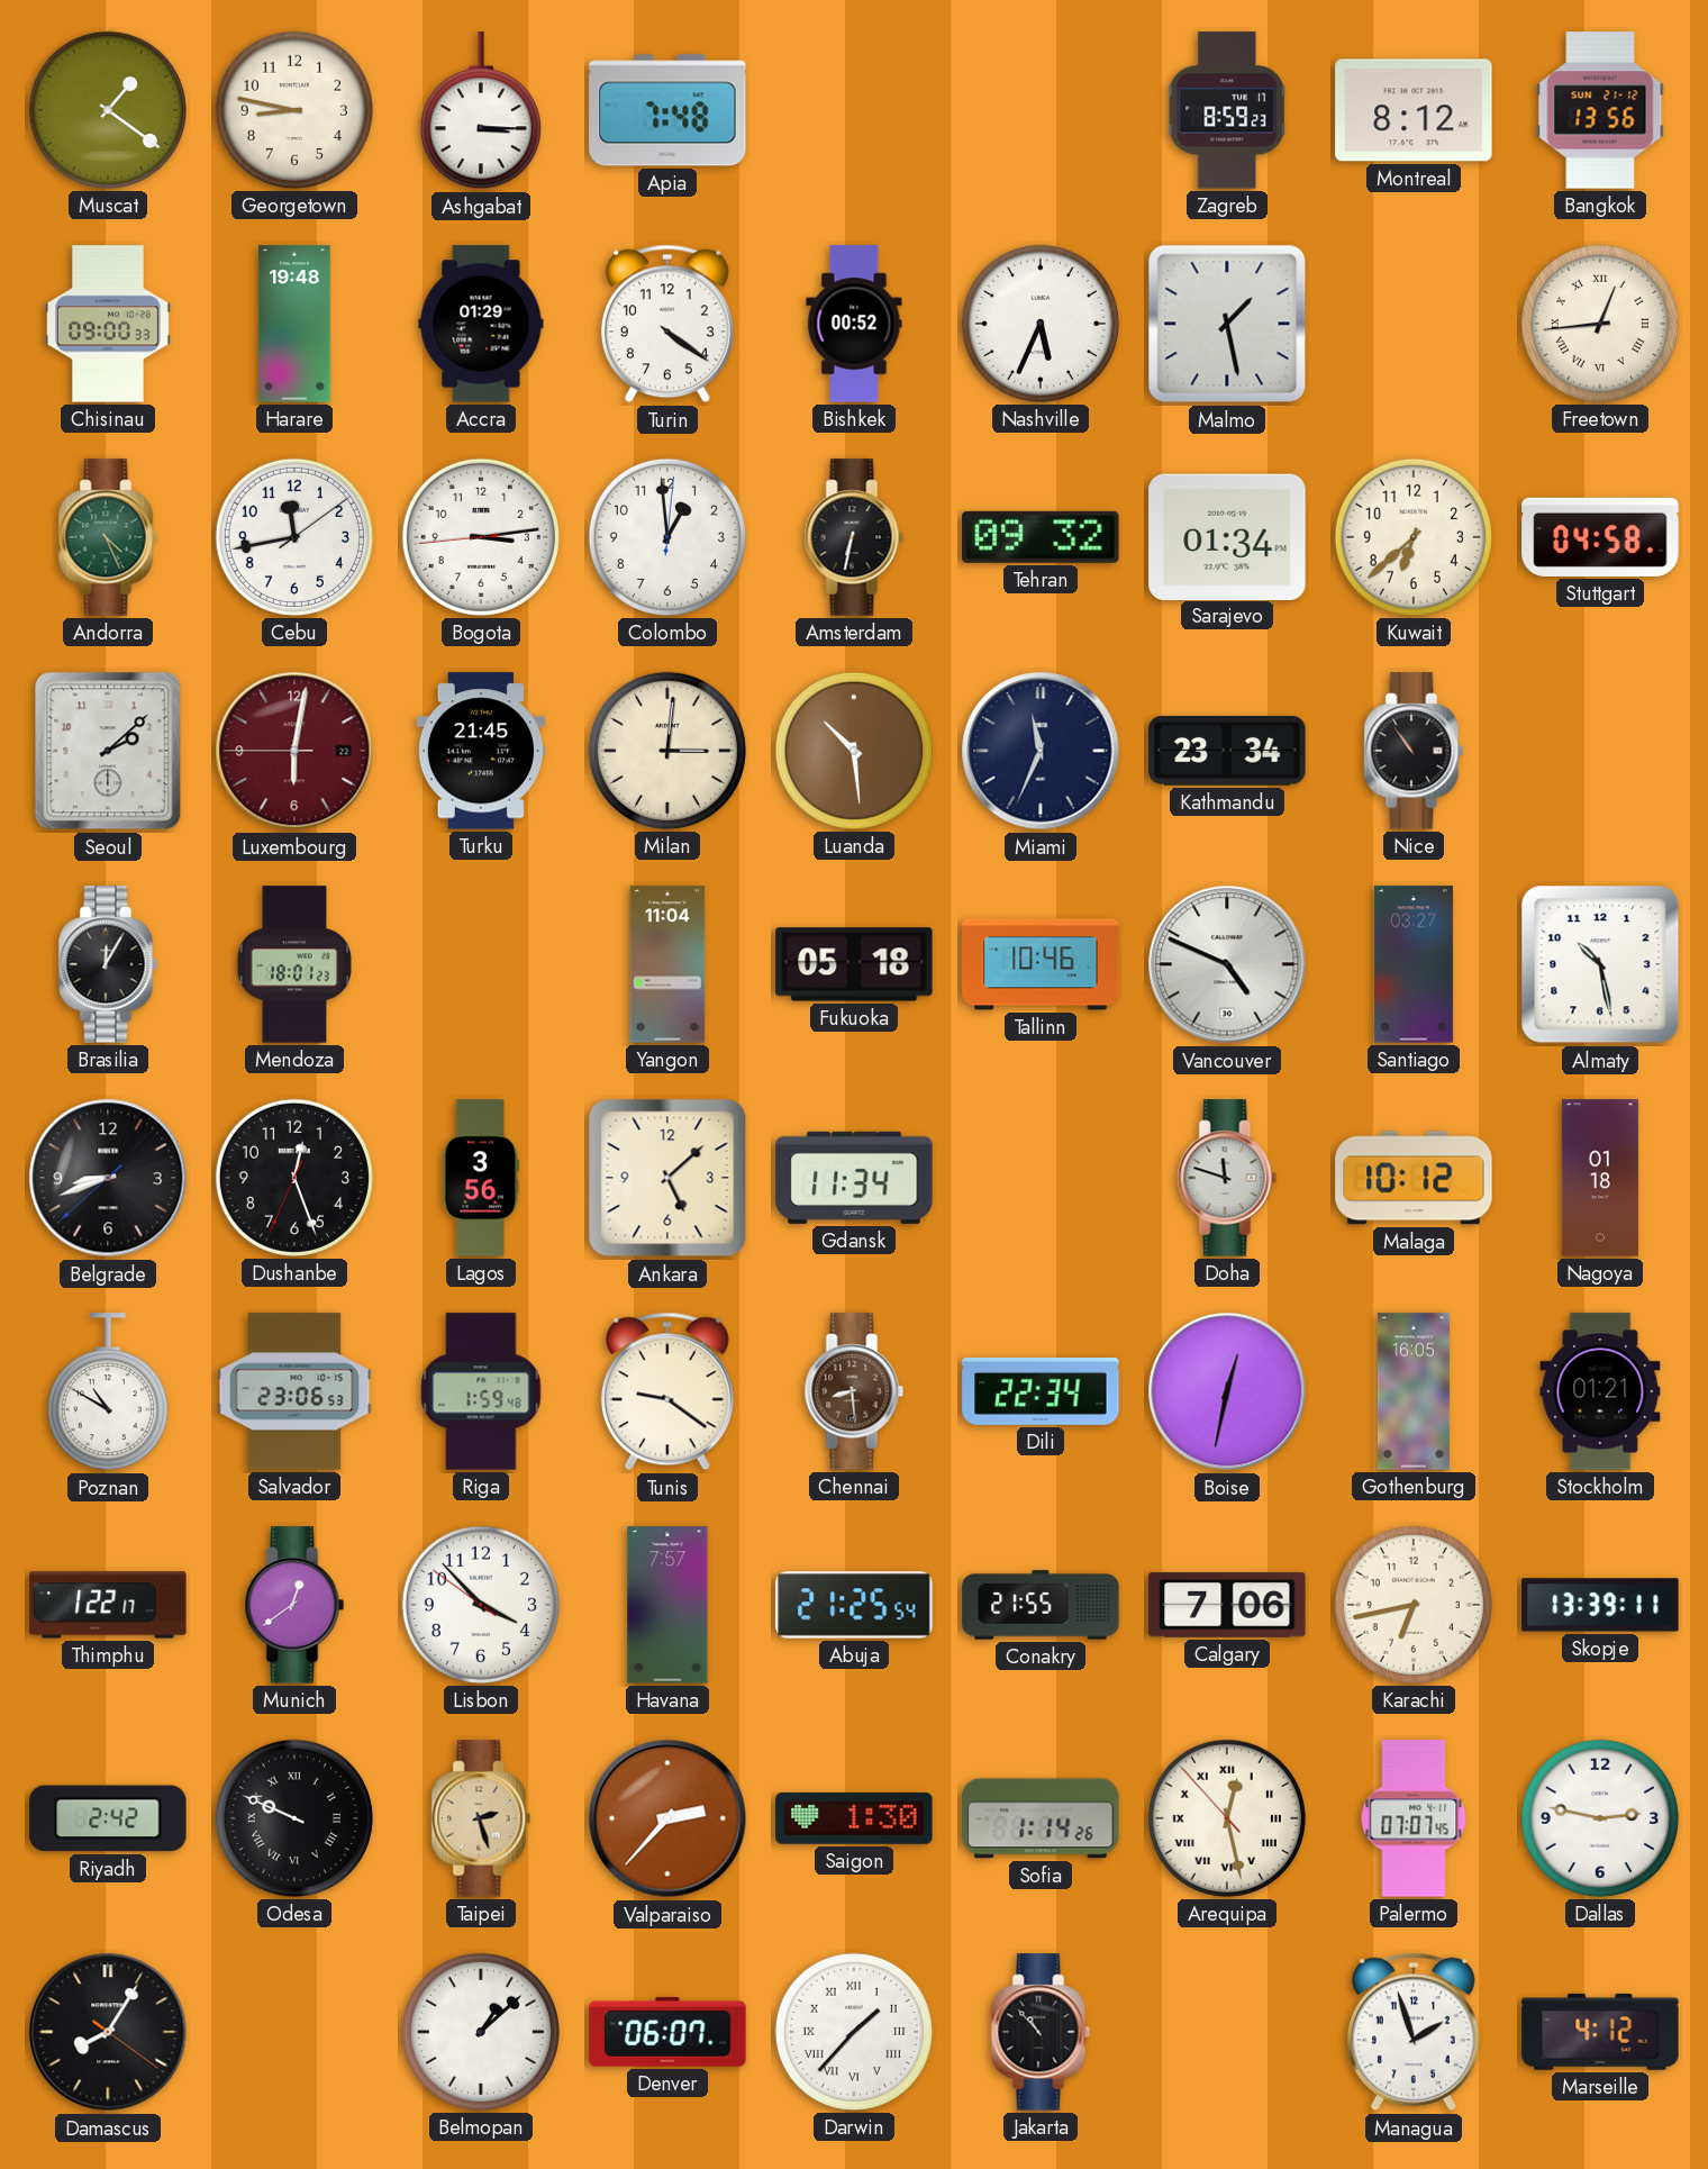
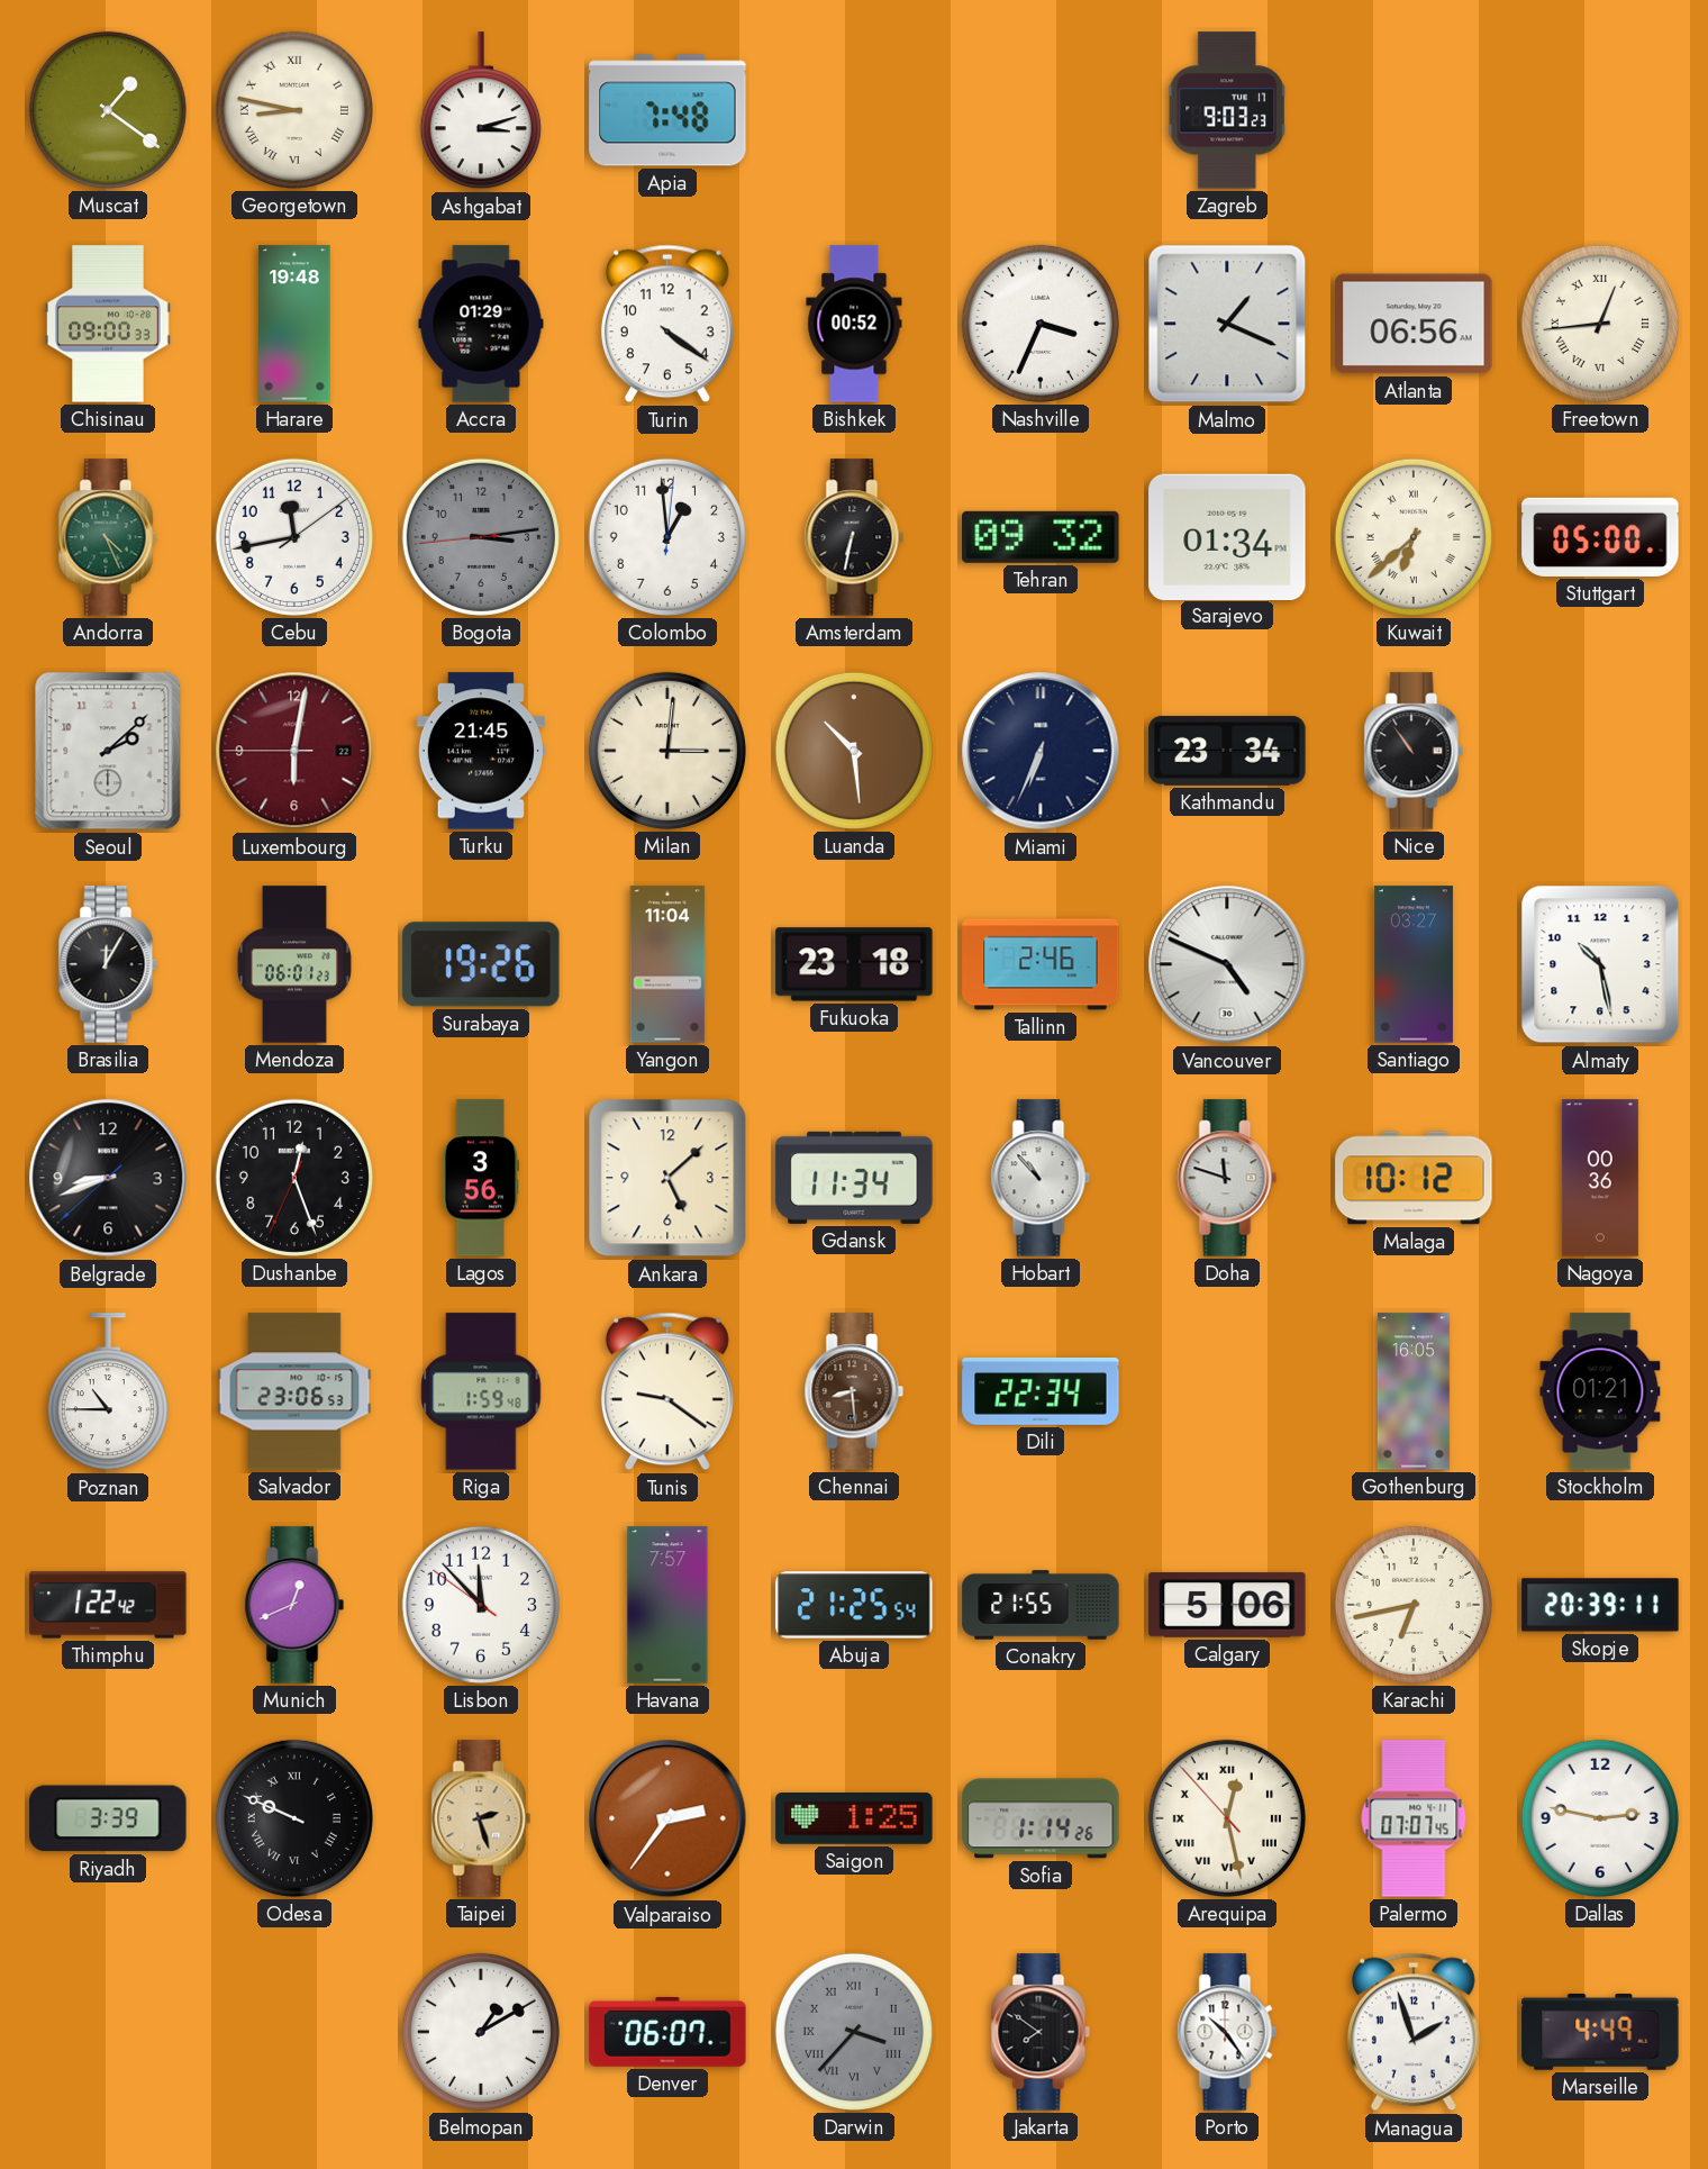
Georgetown numerals: Arabic -> Roman (294, 110)
Ashgabat: 3:15 -> 3:12 (481, 111)
Zagreb: 8:59 -> 9:03 (1227, 110)
Montreal: 8:12 -> none (1414, 110)
Bangkok: 13:56 -> none (1600, 110)
Nashville: 5:34 -> 3:34 (1041, 324)
Malmo: 1:28 -> 1:19 (1227, 324)
Atlanta: none -> 06:56 (1414, 324)
Bogota dial: white -> grey (481, 537)
Kuwait numerals: Arabic -> Roman (1414, 537)
Stuttgart: 04:58 -> 05:00 (1600, 537)
Miami: 11:34 -> 6:34 (1041, 751)
Mendoza: 18:01 -> 06:01 (294, 964)
Surabaya: none -> 19:26 (481, 964)
Fukuoka: 05:18 -> 23:18 (854, 964)
Tallinn: 10:46 -> 2:46 (1041, 964)
Hobart: none -> 10:53 (1041, 1178)
Nagoya: 01:18 -> 00:36 (1600, 1178)
Poznan: 10:50 -> 10:45 (108, 1392)
Boise: 12:32 -> none (1227, 1391)
Thimphu: 1:22:17 -> 1:22:42 (108, 1605)
Munich: 12:39 -> 12:41 (294, 1605)
Lisbon: 3:52 -> 11:52 (481, 1605)
Calgary: 7:06 -> 5:06 (1227, 1605)
Skopje: 13:39 -> 20:39 (1600, 1605)
Riyadh: 2:42 -> 3:39 (108, 1818)
Valparaiso: 2:37 -> 2:36 (667, 1818)
Saigon: 1:30 -> 1:25 (854, 1818)
Damascus: 8:05 -> none (108, 2032)
Belmopan: 1:08 -> 1:10 (481, 2032)
Darwin: 1:37 -> 3:37 (854, 2032)
Darwin dial: white -> grey (854, 2032)
Jakarta: 10:53 -> 7:51 (1041, 2032)
Porto: none -> 10:24 (1227, 2032)
Marseille: 4:12 -> 4:49 (1600, 2032)
